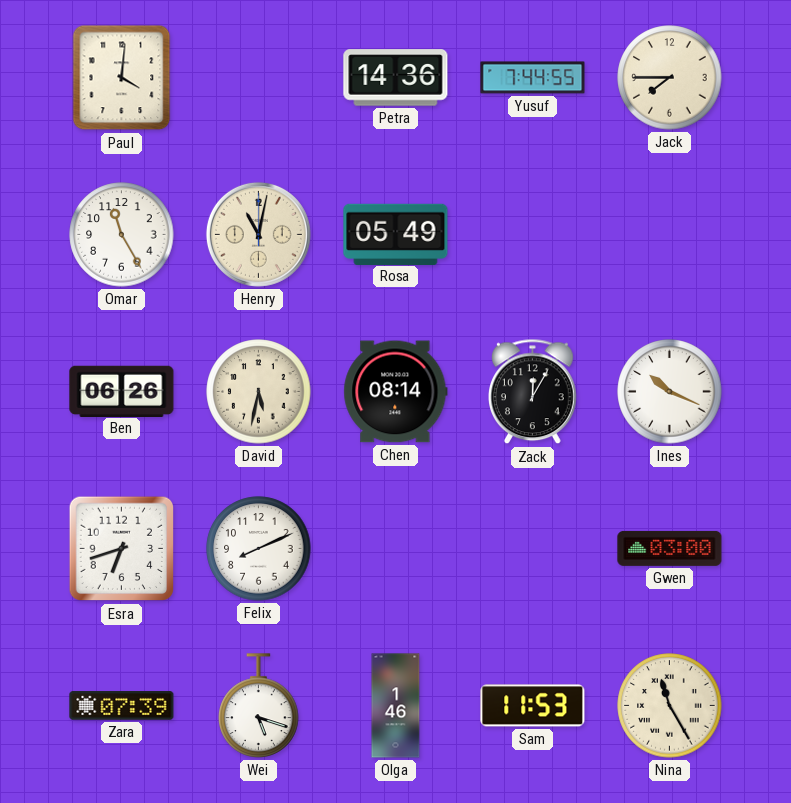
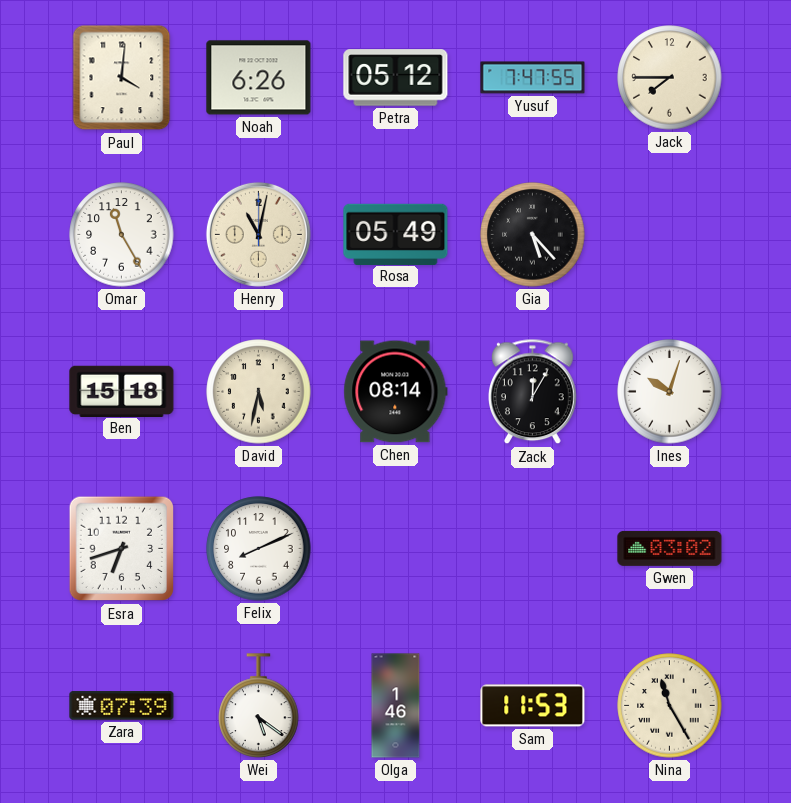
Noah: none -> 6:26 (259, 78)
Petra: 14:36 -> 05:12 (396, 78)
Yusuf: 7:44 -> 7:47 (533, 78)
Gia: none -> 5:23 (533, 235)
Ben: 06:26 -> 15:18 (122, 391)
Ines: 10:19 -> 10:03 (670, 392)
Gwen: 03:00 -> 03:02 (670, 548)
Wei: 5:18 -> 5:21 (259, 706)
